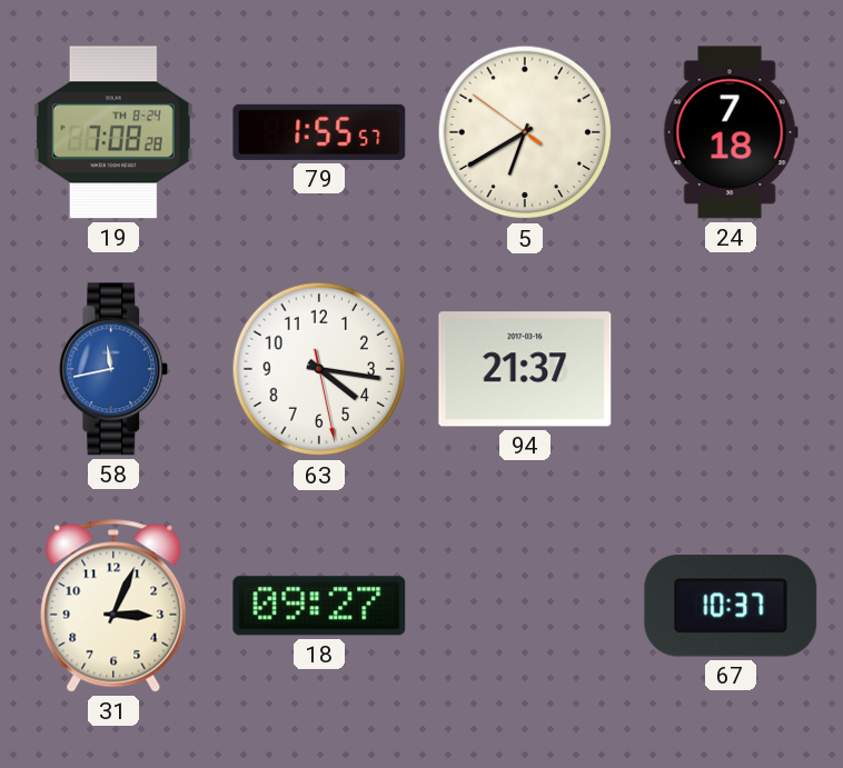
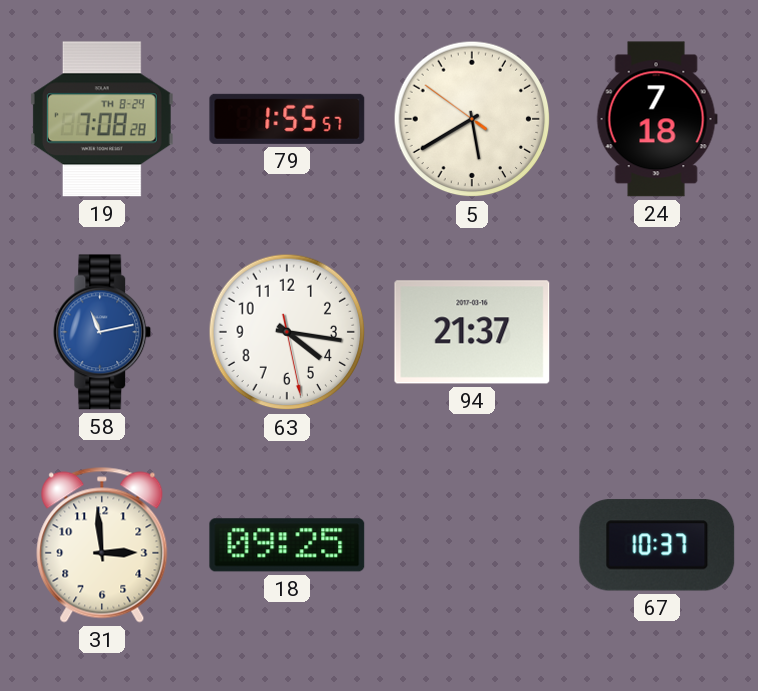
5: 6:39 -> 5:39 (472, 119)
58: 11:43 -> 11:13 (102, 332)
31: 3:04 -> 2:59 (102, 545)
18: 09:27 -> 09:25 (287, 545)
